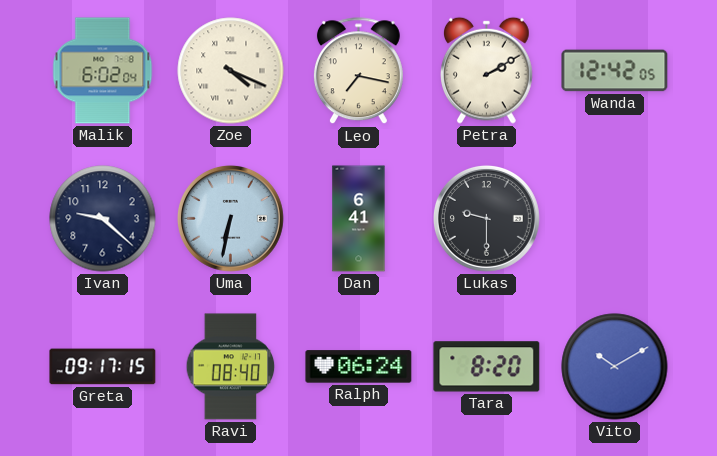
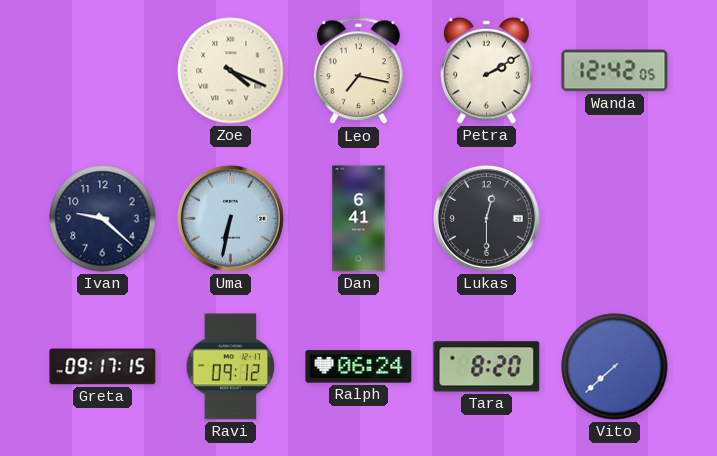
Malik: 6:02 -> none (103, 71)
Lukas: 9:30 -> 12:30 (486, 218)
Ravi: 08:40 -> 09:12 (231, 367)
Vito: 10:10 -> 7:38 (615, 367)
